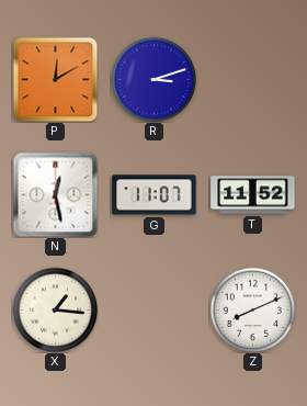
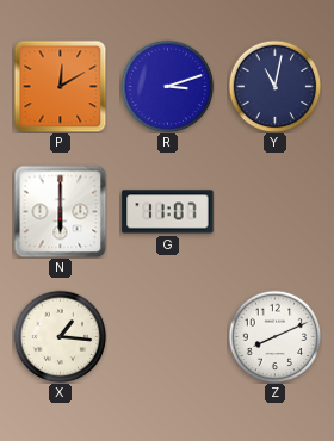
Y: none -> 11:02 (274, 86)
N: 12:28 -> 6:00 (60, 211)
T: 11:52 -> none (253, 195)
